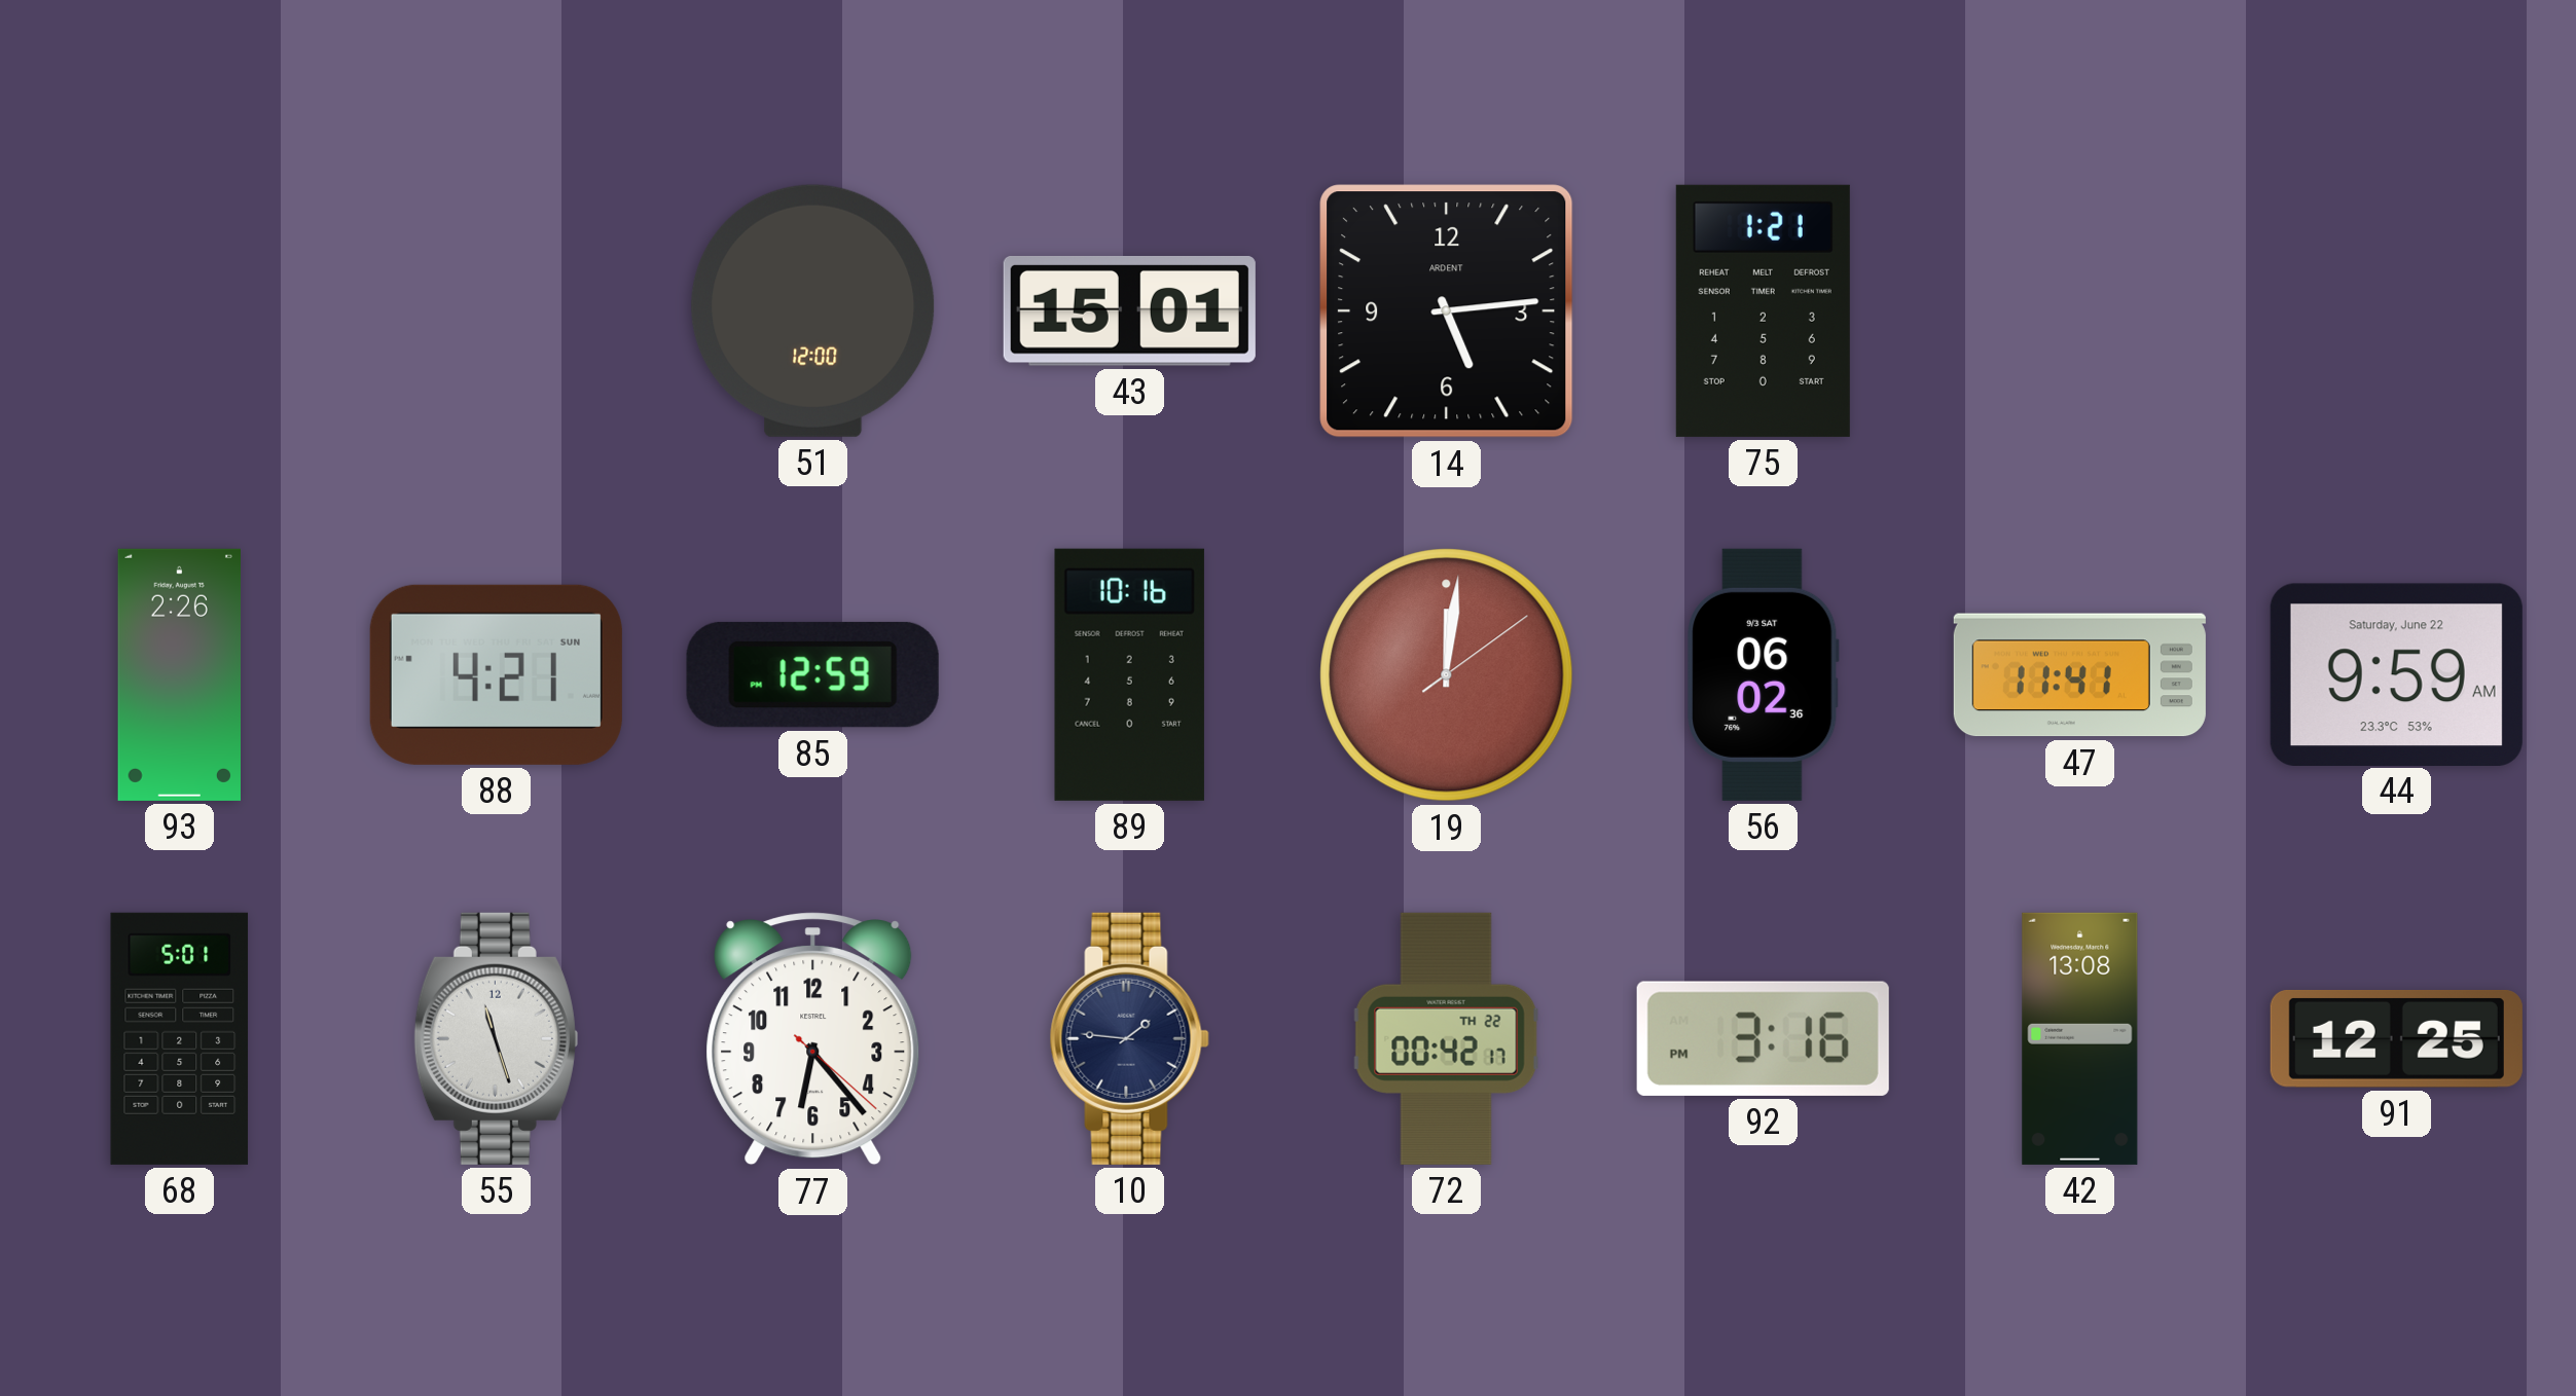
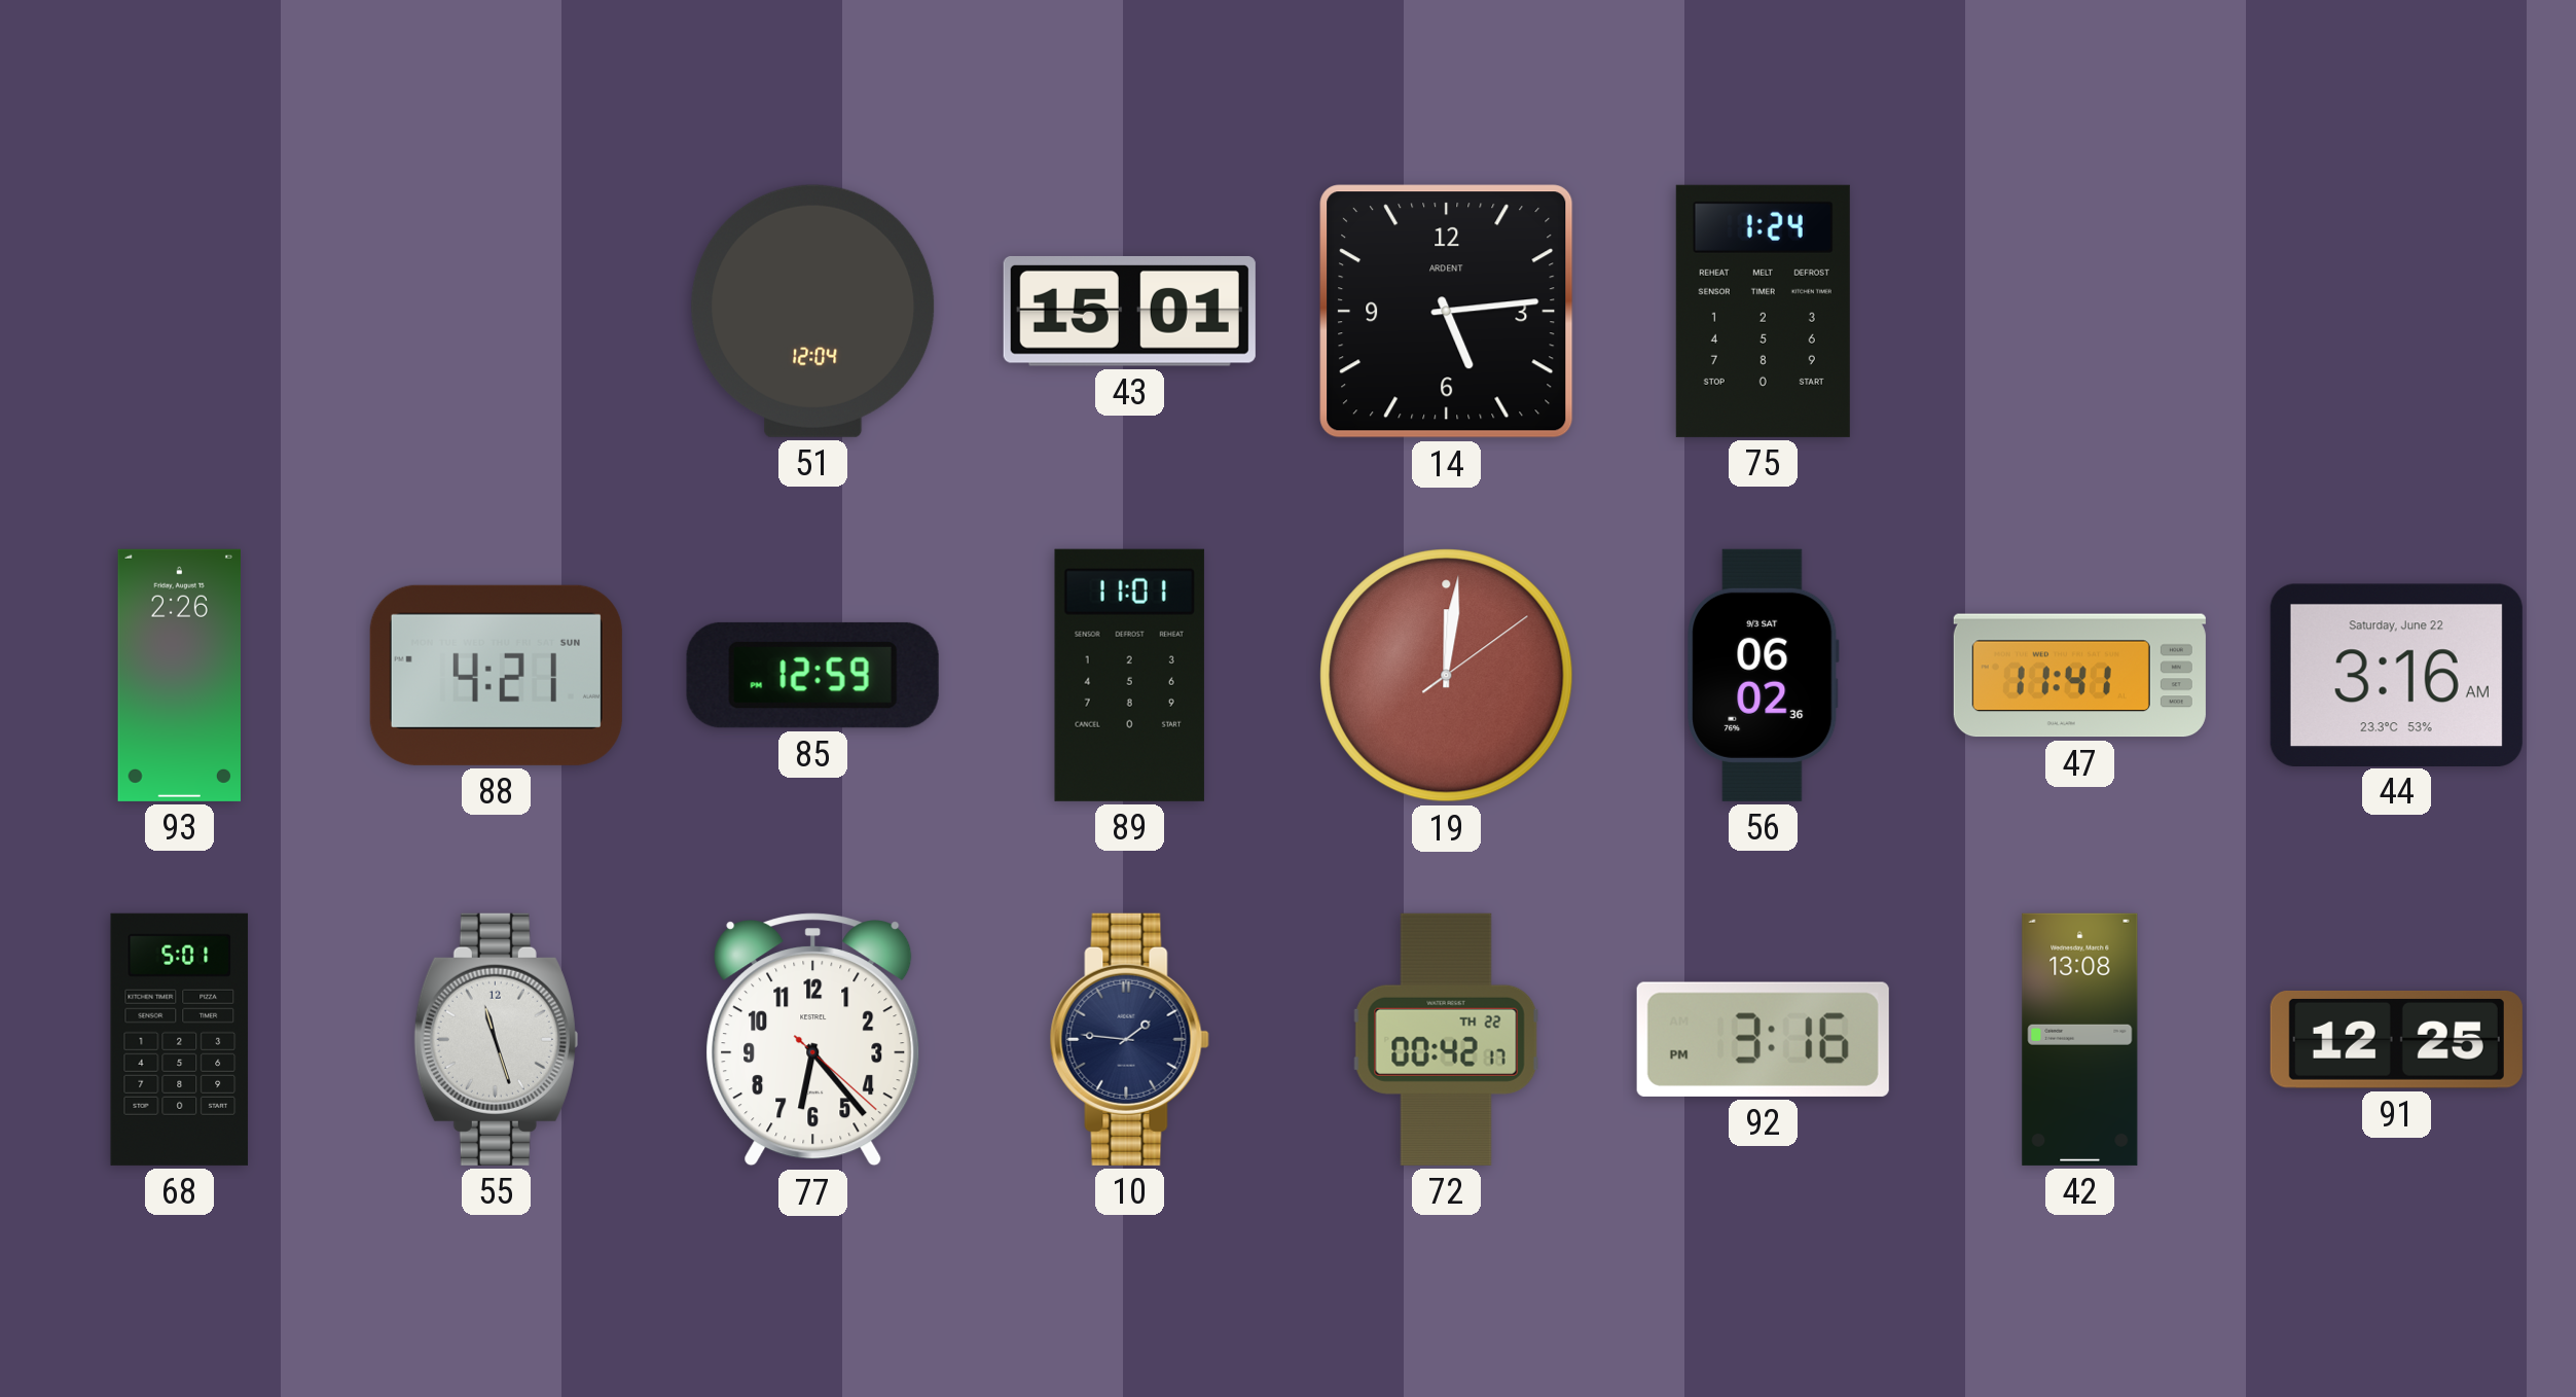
51: 12:00 -> 12:04 (813, 311)
75: 1:21 -> 1:24 (1763, 311)
89: 10:16 -> 11:01 (1129, 675)
44: 9:59 -> 3:16 (2396, 675)
